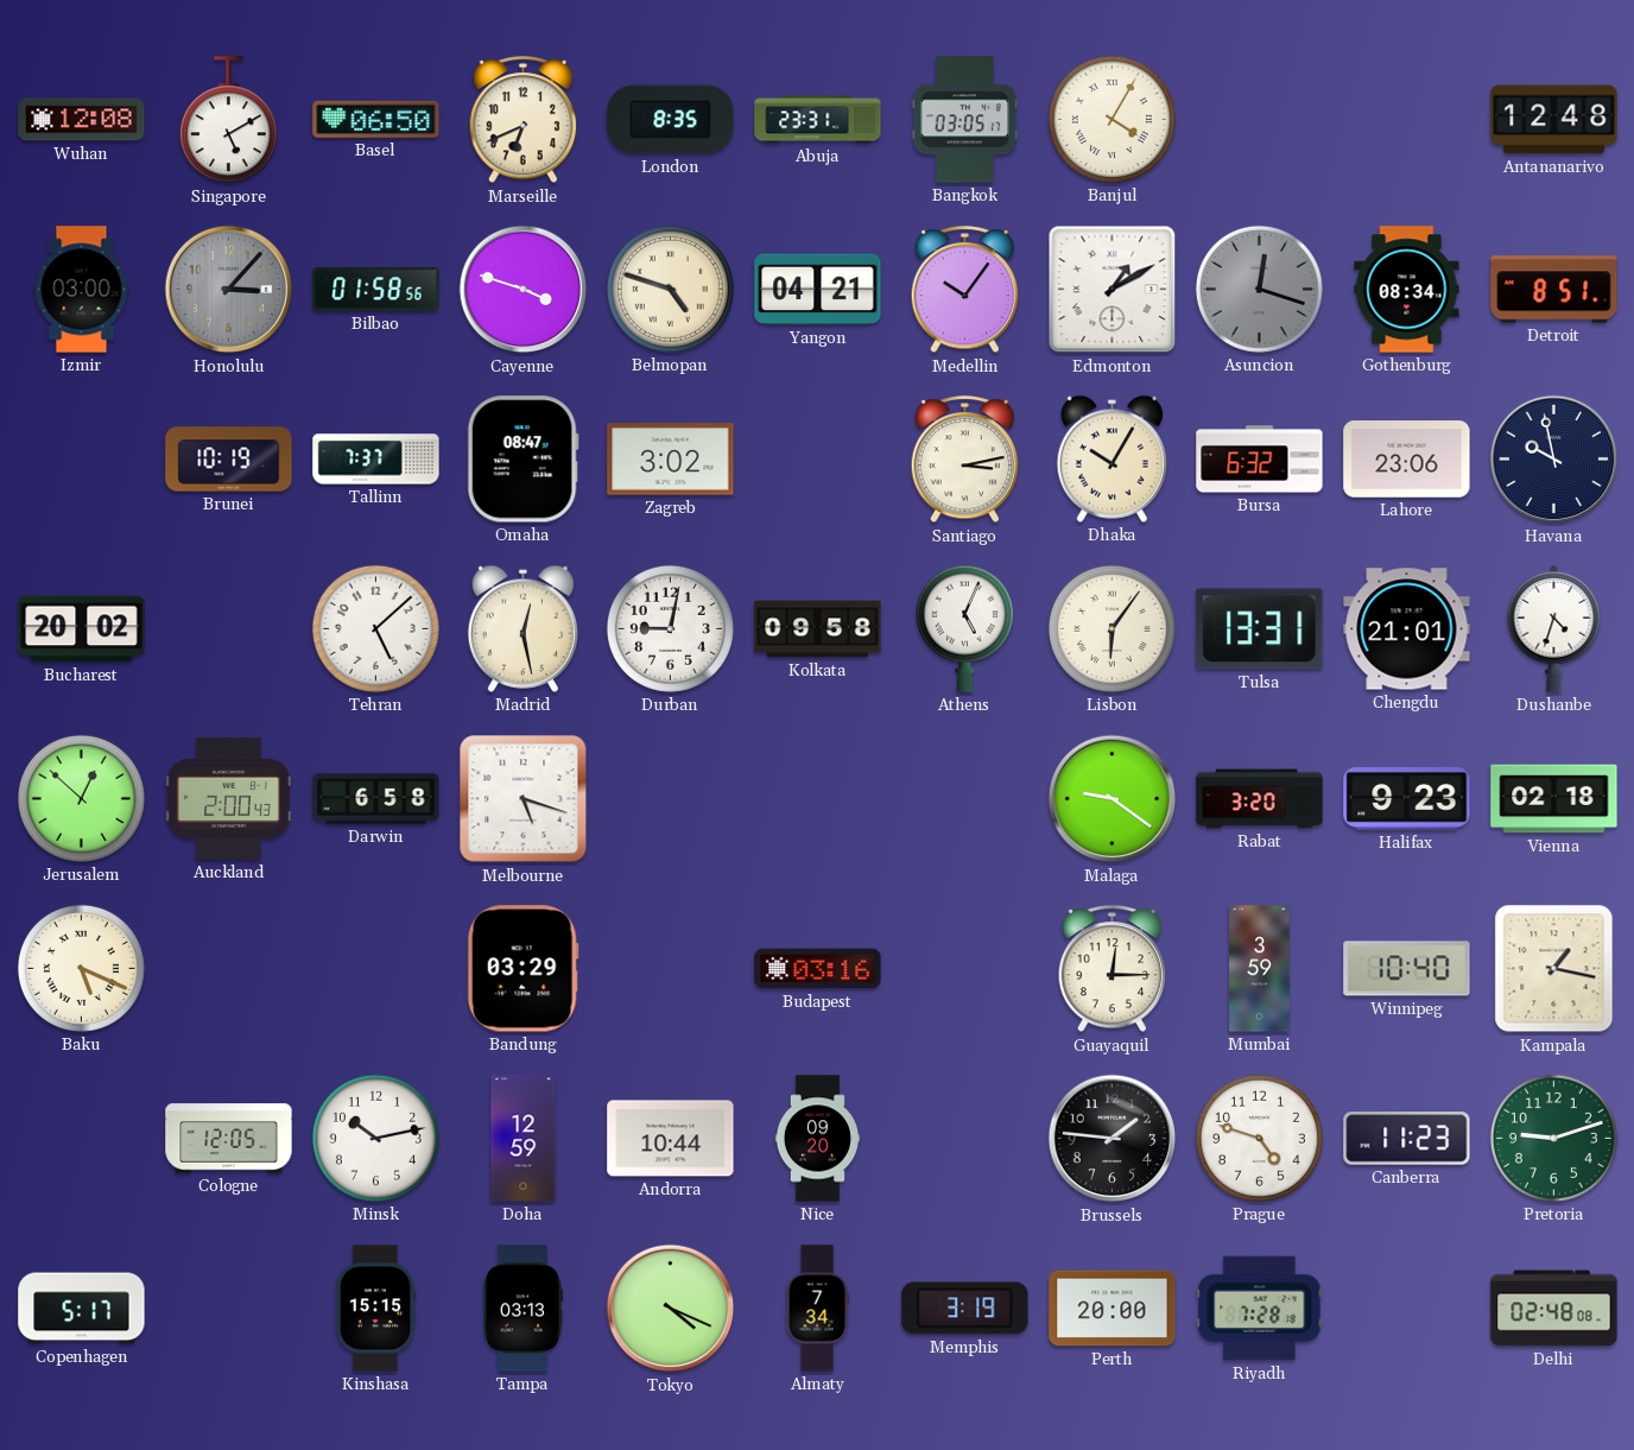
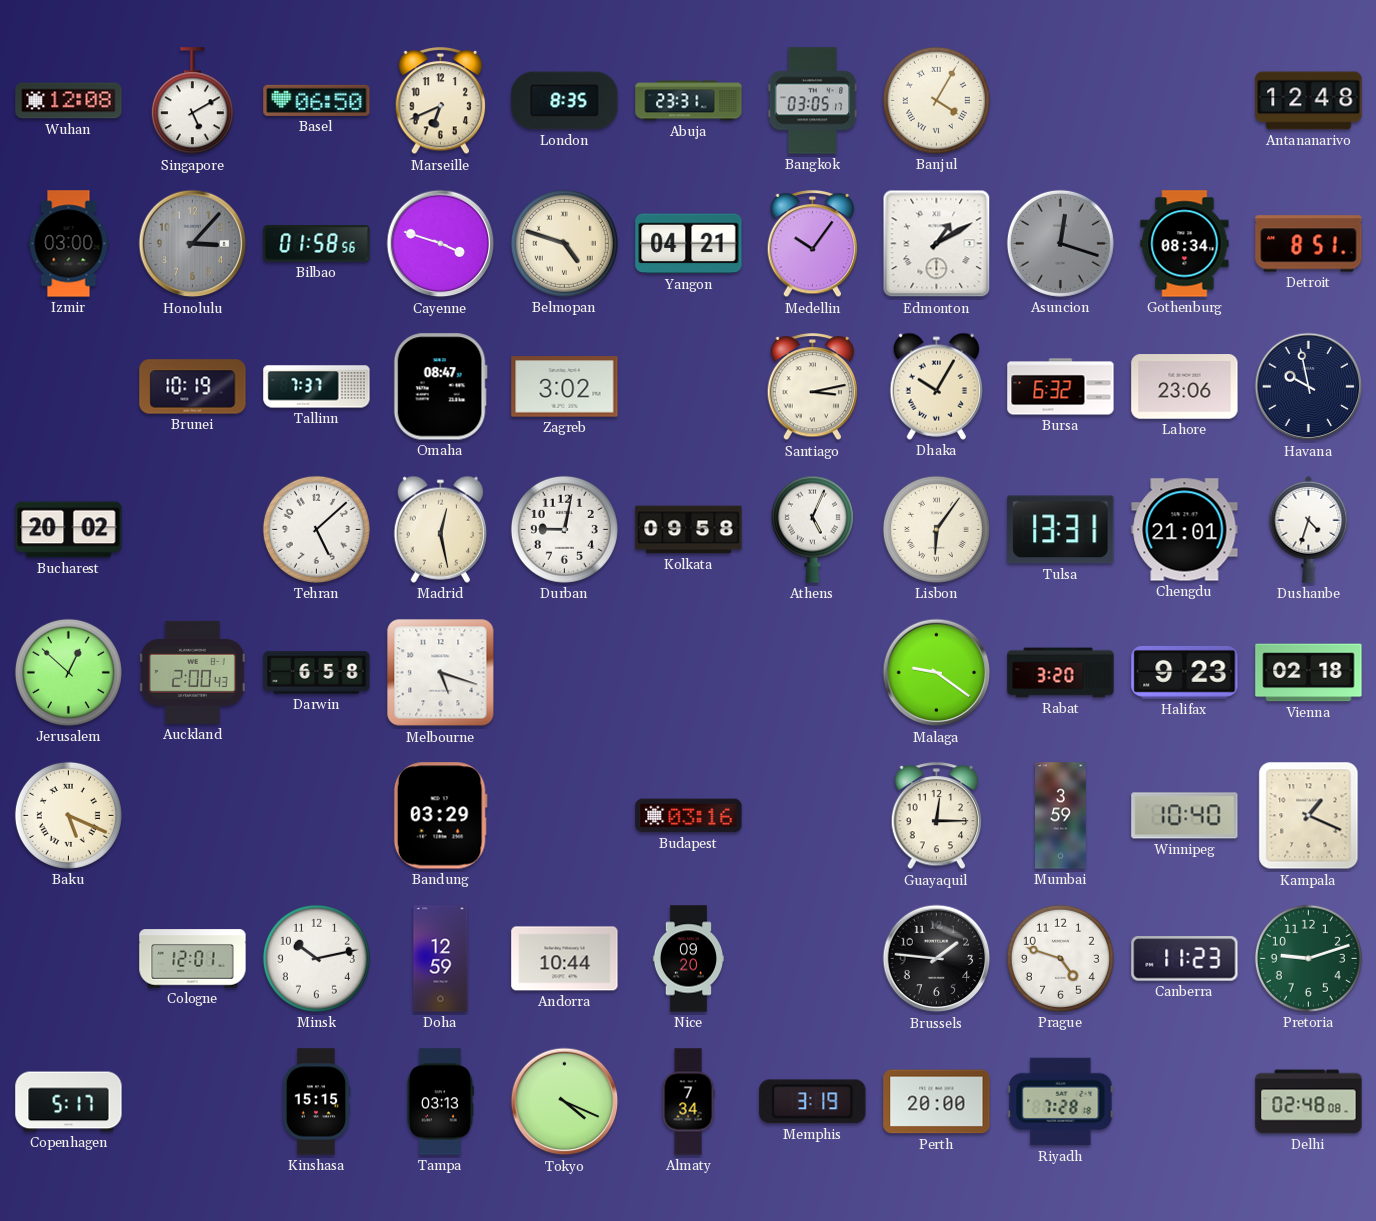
Kampala: 1:17 -> 1:19 (1309, 816)
Cologne: 12:05 -> 12:01 (193, 959)
